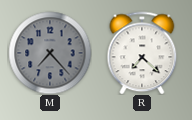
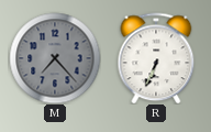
R: 7:22 -> 6:34 (156, 58)
